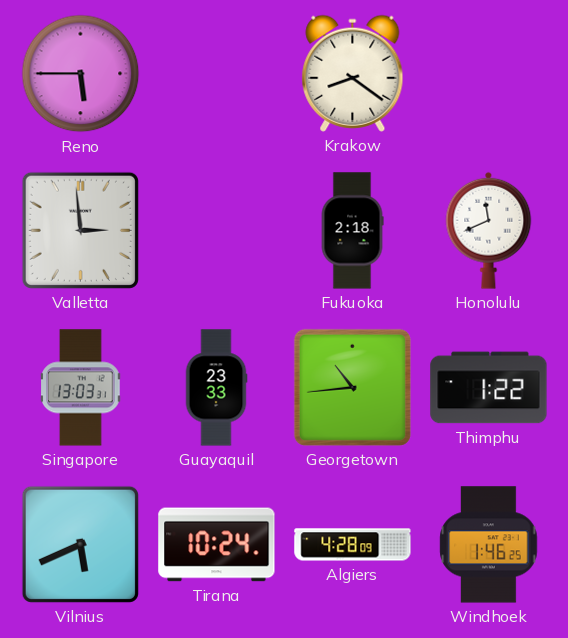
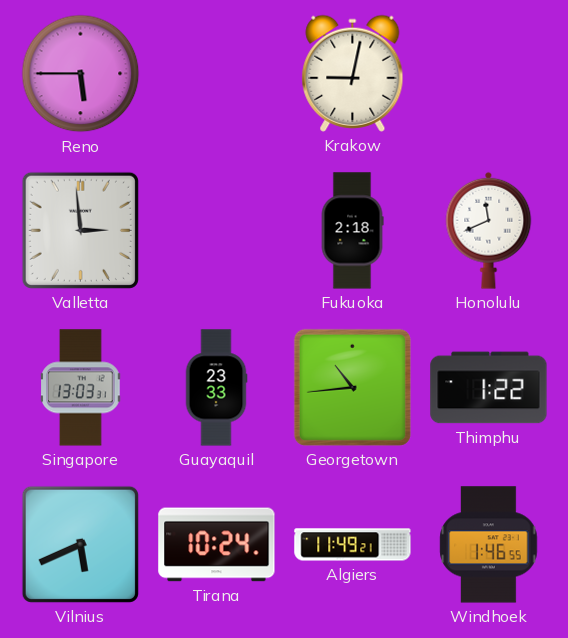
Krakow: 8:21 -> 9:02 (353, 73)
Algiers: 4:28 -> 11:49 (353, 545)
Windhoek: 1:46:25 -> 1:46:55 (489, 545)
